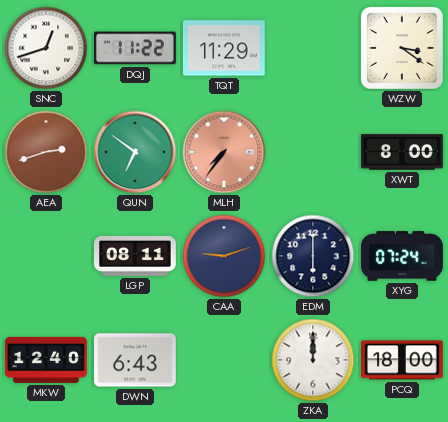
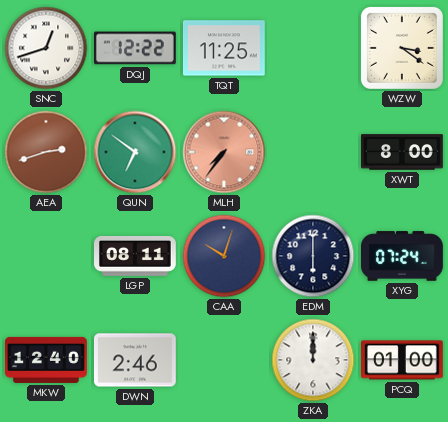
DQJ: 11:22 -> 12:22 (135, 48)
TQT: 11:29 -> 11:25 (225, 48)
CAA: 9:12 -> 10:03 (224, 256)
DWN: 6:43 -> 2:46 (136, 360)
PCQ: 18:00 -> 01:00 (403, 360)
